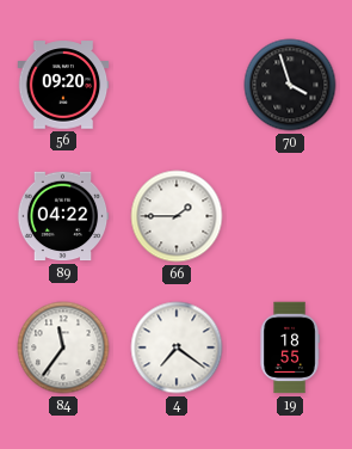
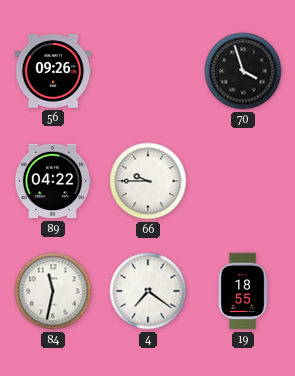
56: 09:20 -> 09:26 (53, 71)
66: 1:45 -> 9:45 (148, 181)
84: 11:36 -> 11:32 (53, 291)
